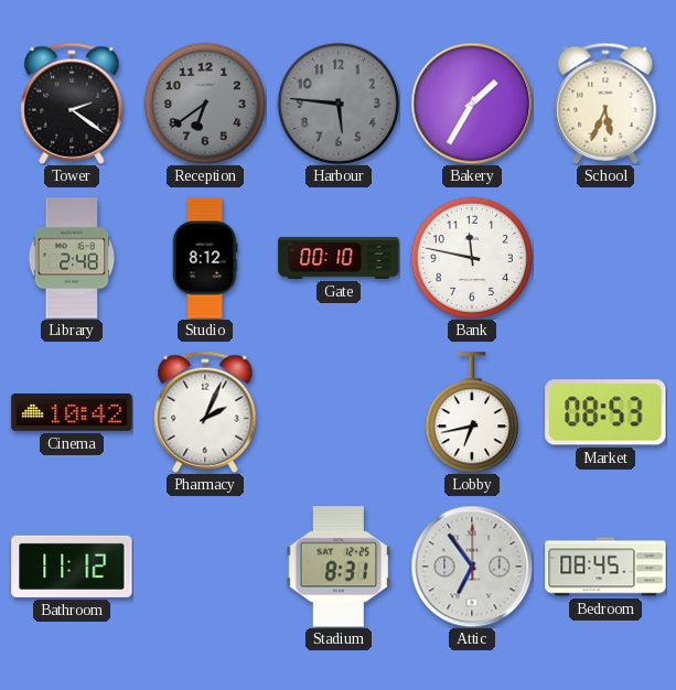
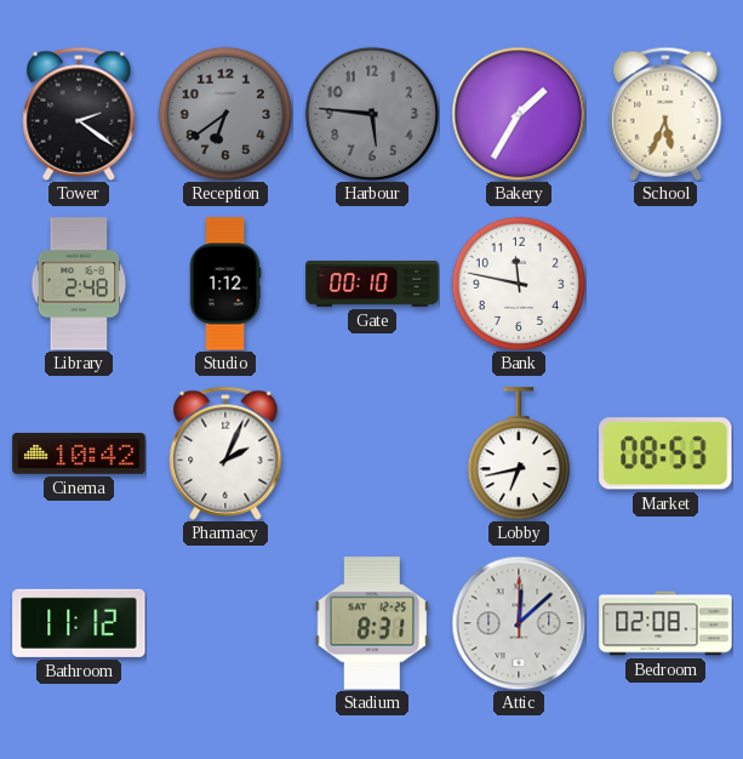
Studio: 8:12 -> 1:12 (225, 284)
Attic: 6:54 -> 12:08 (519, 623)
Bedroom: 08:45 -> 02:08 (665, 623)
